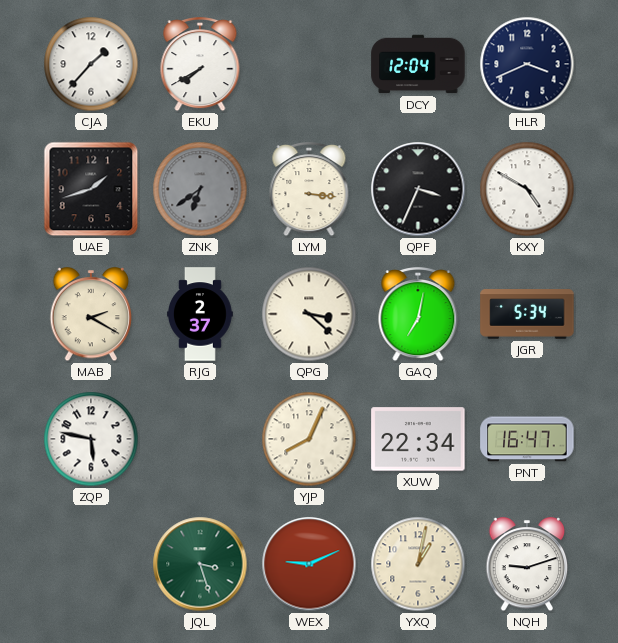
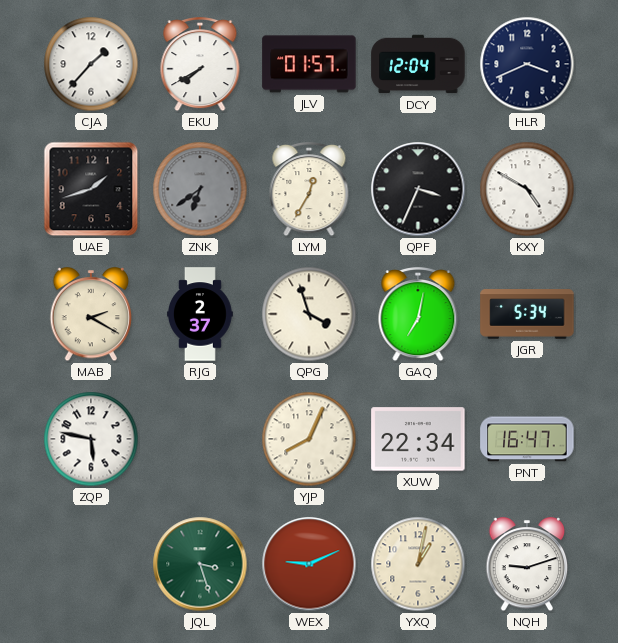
JLV: none -> 01:57 (309, 64)
LYM: 3:16 -> 12:35 (309, 190)
QPG: 3:22 -> 3:57 (309, 314)
